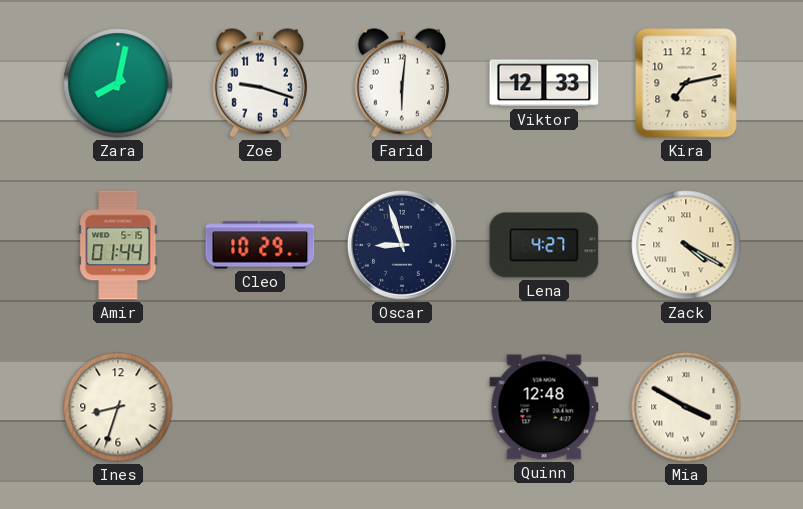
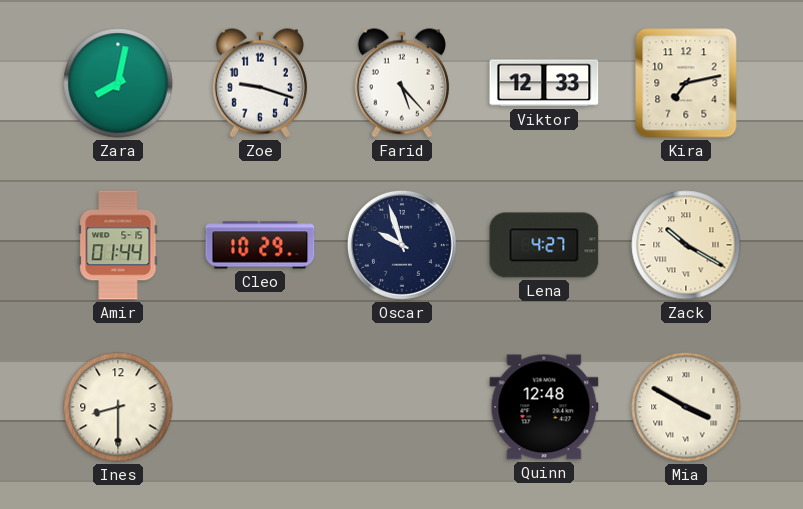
Farid: 6:01 -> 5:23 (402, 83)
Oscar: 8:57 -> 9:57 (402, 245)
Zack: 4:20 -> 10:20 (686, 245)
Ines: 8:33 -> 8:30 (118, 407)
